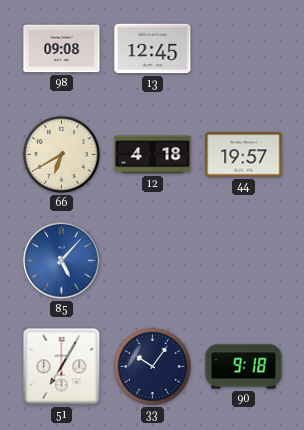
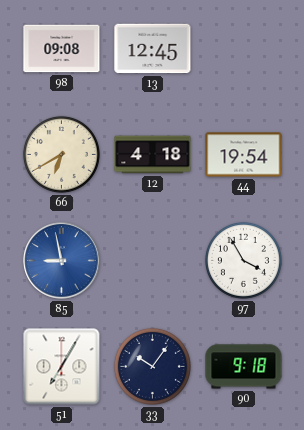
44: 19:57 -> 19:54 (244, 155)
85: 5:07 -> 8:58 (62, 261)
97: none -> 3:55 (243, 260)
